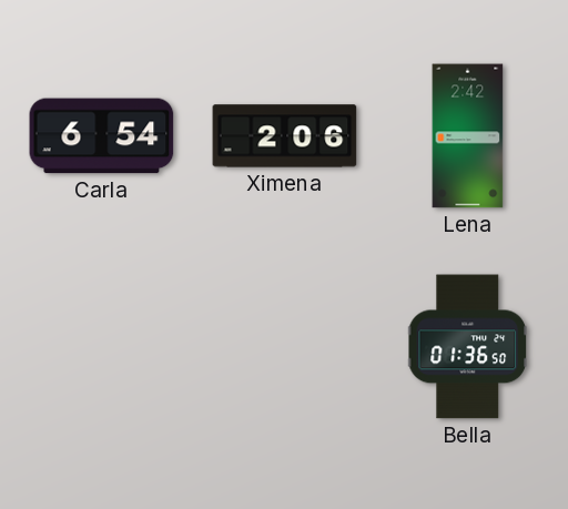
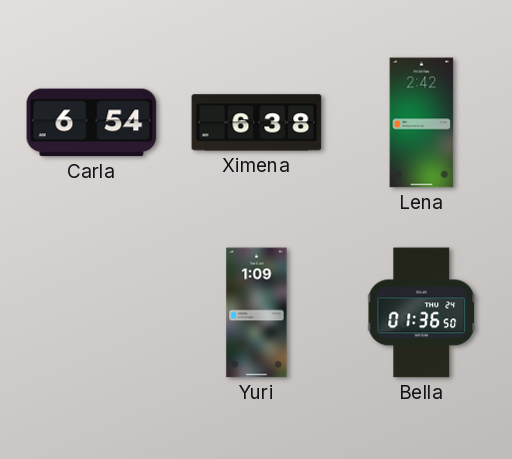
Ximena: 2:06 -> 6:38 (257, 123)
Yuri: none -> 1:09 (257, 313)
